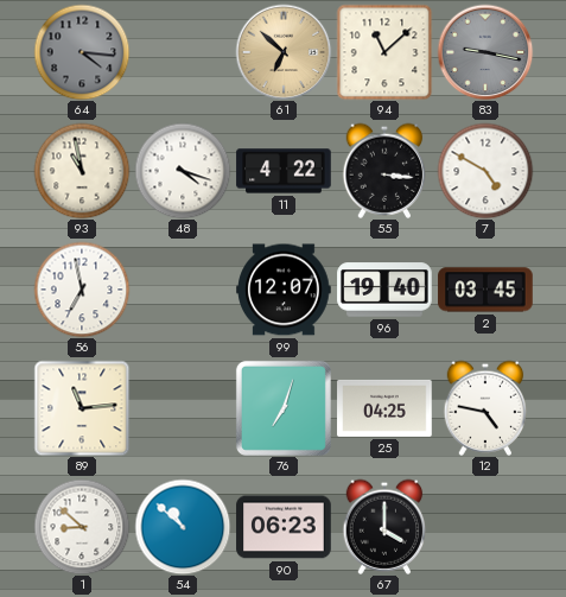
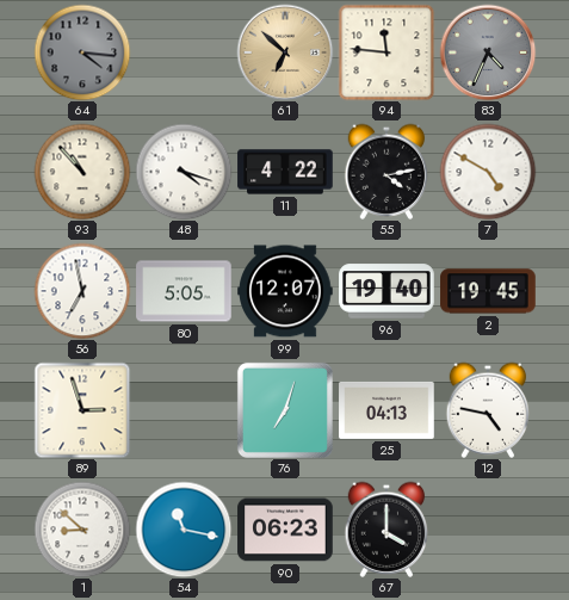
94: 11:08 -> 11:46 (386, 52)
83: 9:17 -> 4:34 (488, 52)
93: 10:58 -> 10:53 (82, 172)
55: 3:16 -> 4:13 (386, 172)
80: none -> 5:05 (184, 291)
2: 03:45 -> 19:45 (488, 291)
89: 11:14 -> 2:57 (82, 410)
25: 04:25 -> 04:13 (386, 410)
54: 10:52 -> 11:17 (184, 530)
